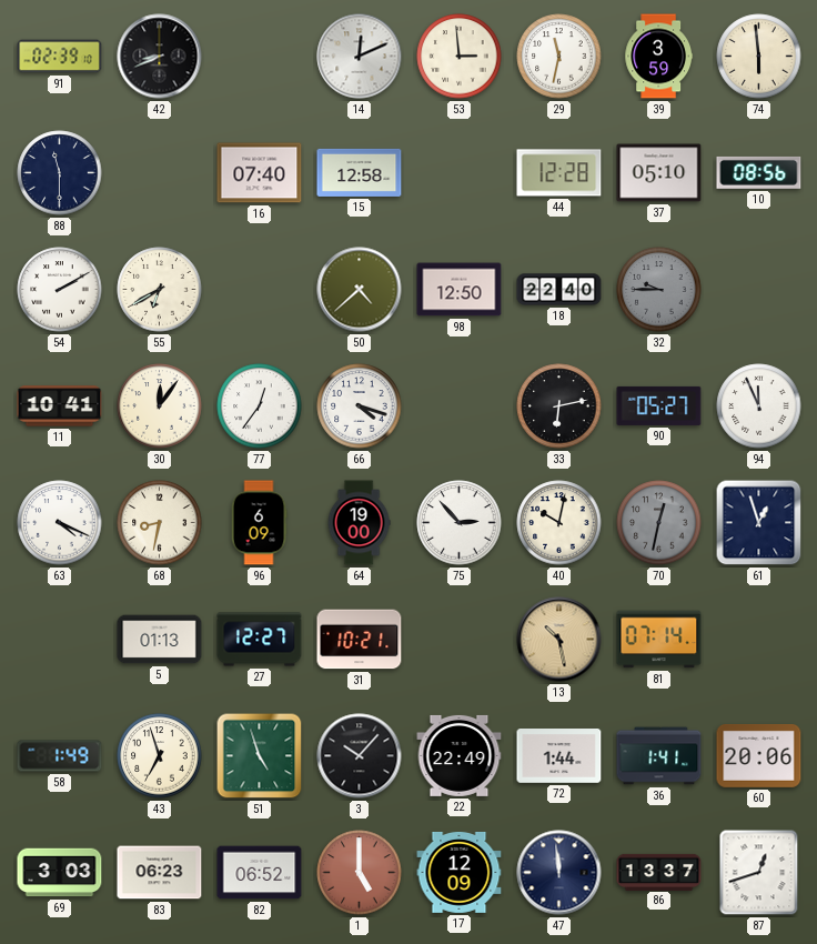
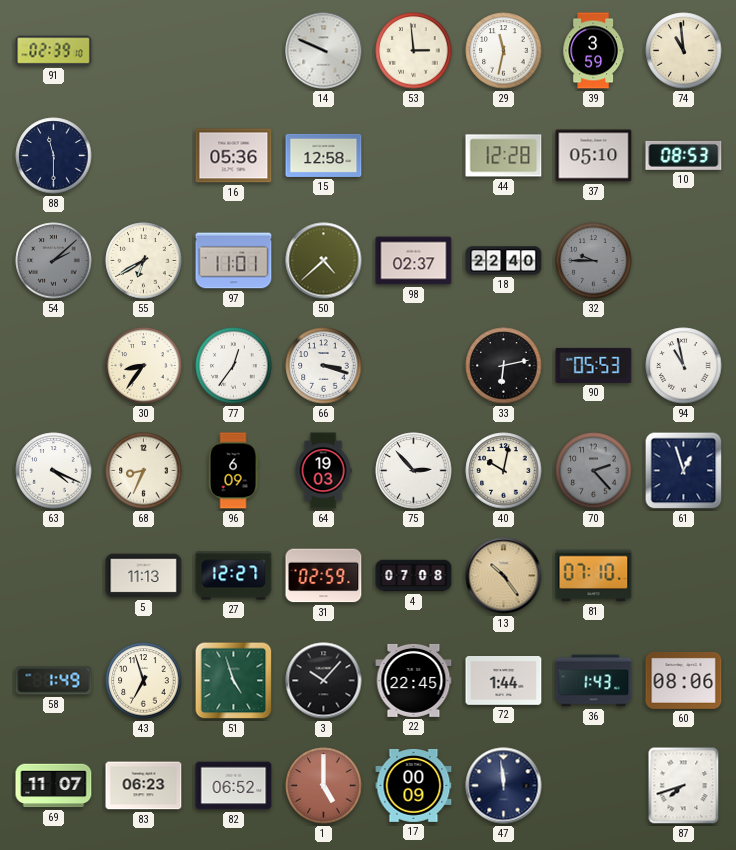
42: 8:41 -> none (160, 57)
14: 12:11 -> 9:49 (324, 51)
74: 5:59 -> 10:59 (684, 51)
16: 07:40 -> 05:36 (234, 156)
10: 08:56 -> 08:53 (684, 155)
54: 2:10 -> 2:08 (54, 261)
54 dial: white -> grey (54, 261)
97: none -> 11:01 (234, 261)
98: 12:50 -> 02:37 (414, 261)
11: 10:41 -> none (60, 406)
30: 12:06 -> 8:36 (144, 366)
66: 4:18 -> 3:18 (324, 366)
90: 05:27 -> 05:53 (594, 365)
94: 11:56 -> 10:58 (684, 366)
68: 8:32 -> 8:34 (144, 471)
64: 19:00 -> 19:03 (323, 471)
70: 12:32 -> 2:23 (594, 471)
5: 01:13 -> 11:13 (144, 576)
31: 10:21 -> 02:59 (324, 576)
4: none -> 07:08 (414, 576)
13: 10:28 -> 10:24 (504, 576)
81: 07:14 -> 07:10 (594, 576)
22: 22:49 -> 22:45 (414, 680)
36: 1:41 -> 1:43 (594, 681)
60: 20:06 -> 08:06 (684, 680)
69: 3:03 -> 11:07 (54, 786)
17: 12:09 -> 00:09 (414, 785)
86: 13:37 -> none (659, 872)
87: 12:42 -> 7:42 (684, 786)
